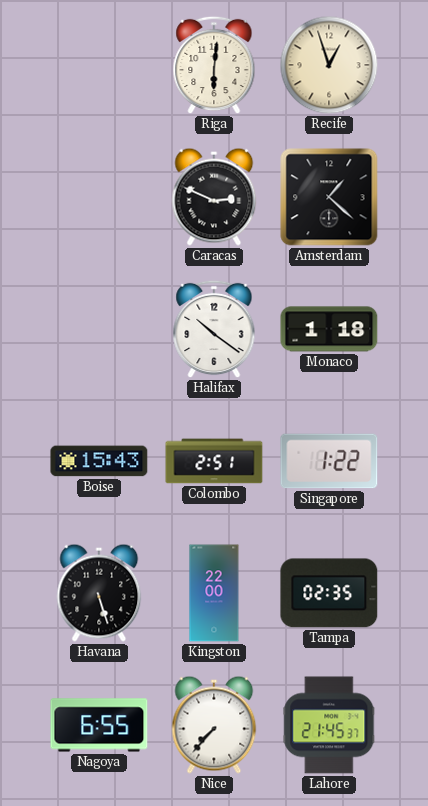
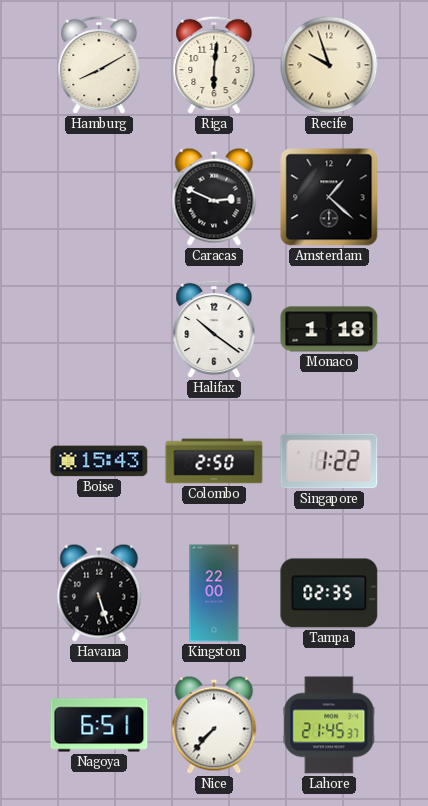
Hamburg: none -> 8:10 (99, 65)
Recife: 12:57 -> 9:57 (329, 65)
Colombo: 2:51 -> 2:50 (214, 461)
Nagoya: 6:55 -> 6:51 (99, 725)
